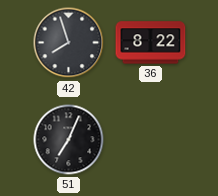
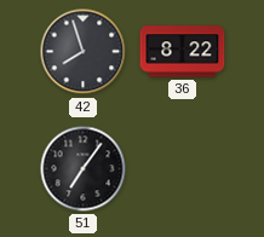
51: 7:04 -> 7:06 (84, 169)
